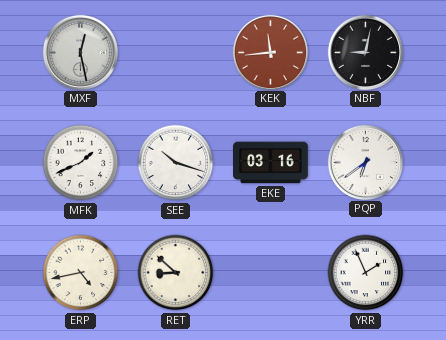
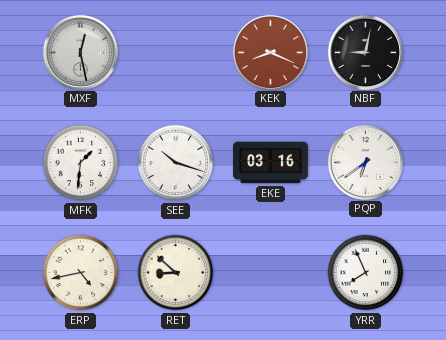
KEK: 11:44 -> 8:19 (270, 52)
MFK: 1:41 -> 1:31 (81, 163)
YRR: 1:56 -> 7:56 (366, 273)
